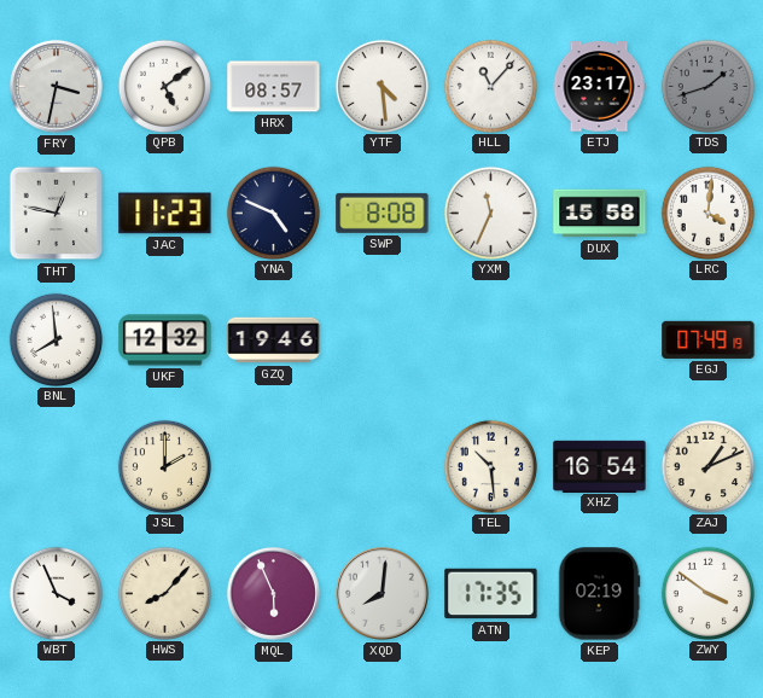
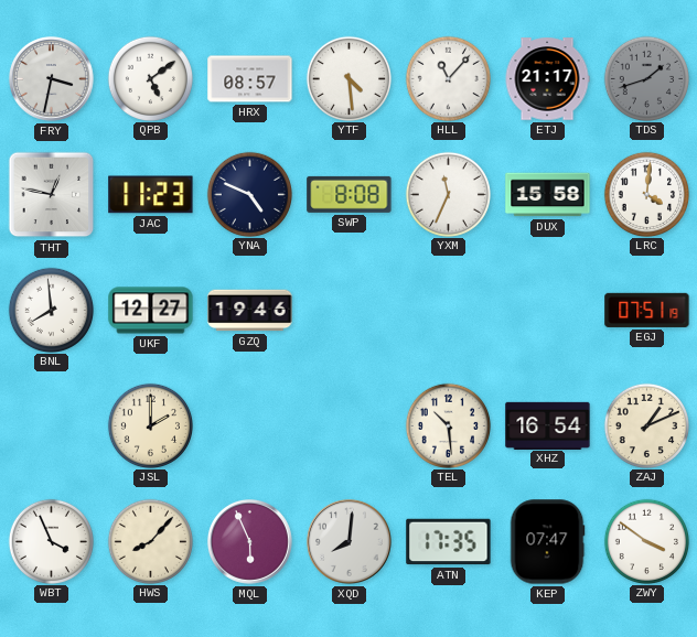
ETJ: 23:17 -> 21:17 (547, 79)
UKF: 12:32 -> 12:27 (151, 311)
EGJ: 07:49 -> 07:51 (647, 310)
KEP: 02:19 -> 07:47 (547, 542)
